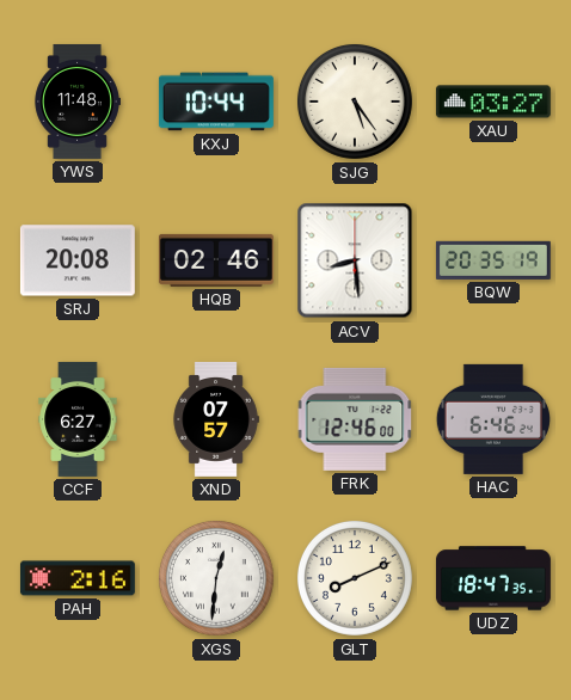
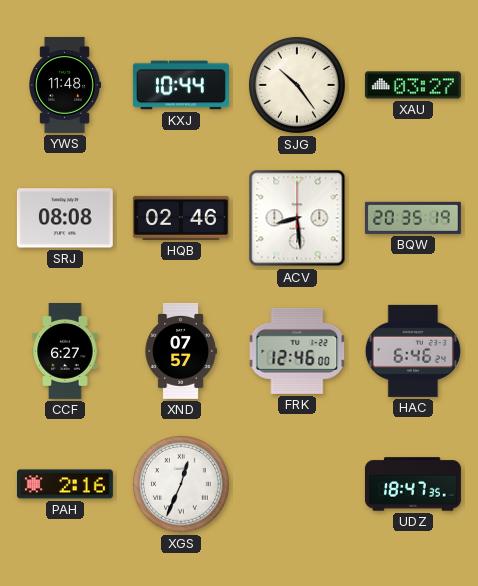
SJG: 5:24 -> 10:24 (297, 85)
SRJ: 20:08 -> 08:08 (65, 218)
XGS: 12:31 -> 12:34 (181, 484)
GLT: 8:11 -> none (355, 578)
